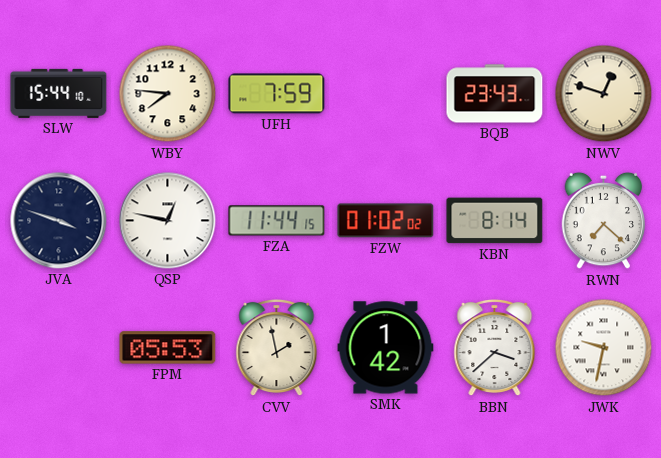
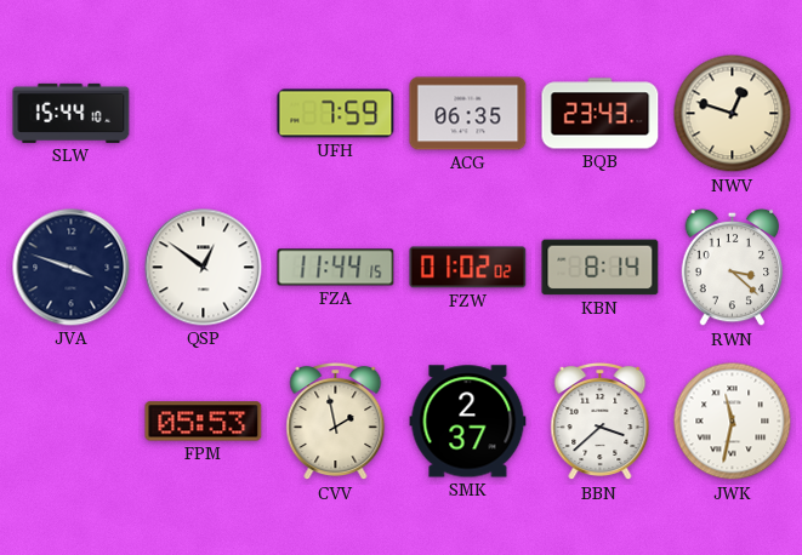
WBY: 7:46 -> none (168, 94)
ACG: none -> 06:35 (468, 114)
QSP: 12:47 -> 12:51 (204, 268)
RWN: 7:22 -> 3:22 (733, 268)
SMK: 1:42 -> 2:37 (468, 422)
JWK: 9:32 -> 11:32 (733, 422)
